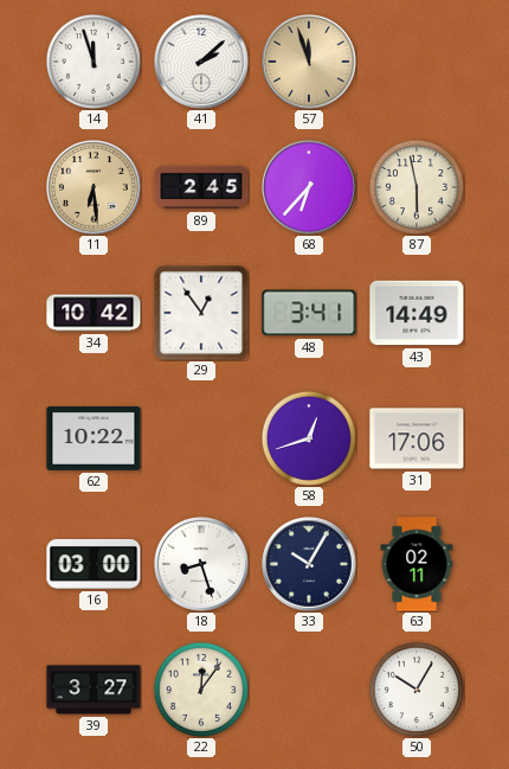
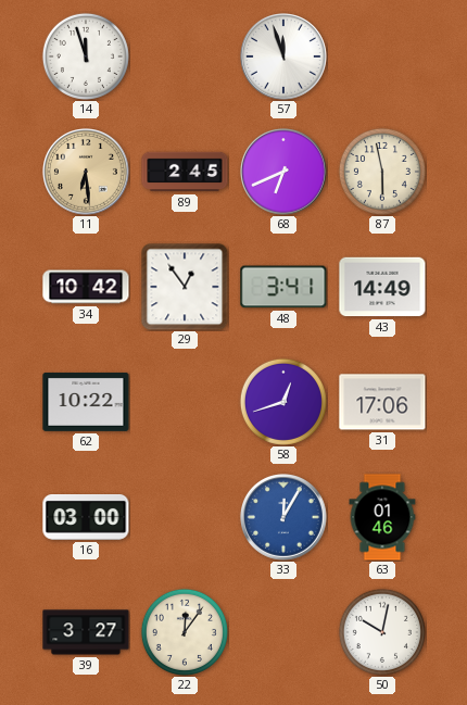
41: 2:08 -> none (202, 63)
57 dial: champagne -> white (285, 58)
68: 6:37 -> 6:41 (285, 173)
18: 8:27 -> none (202, 565)
33: 10:05 -> 12:05 (285, 518)
33 dial: navy -> blue (285, 518)
63: 02:11 -> 01:46 (382, 517)
50: 10:05 -> 10:02 (382, 632)
